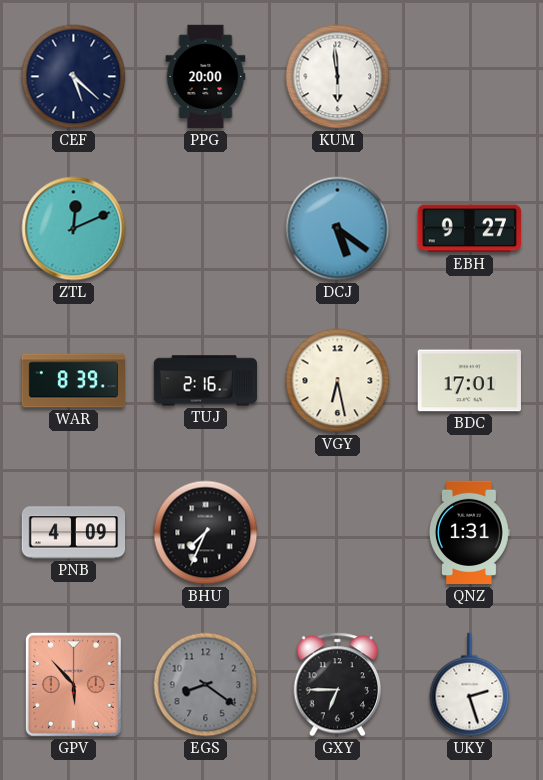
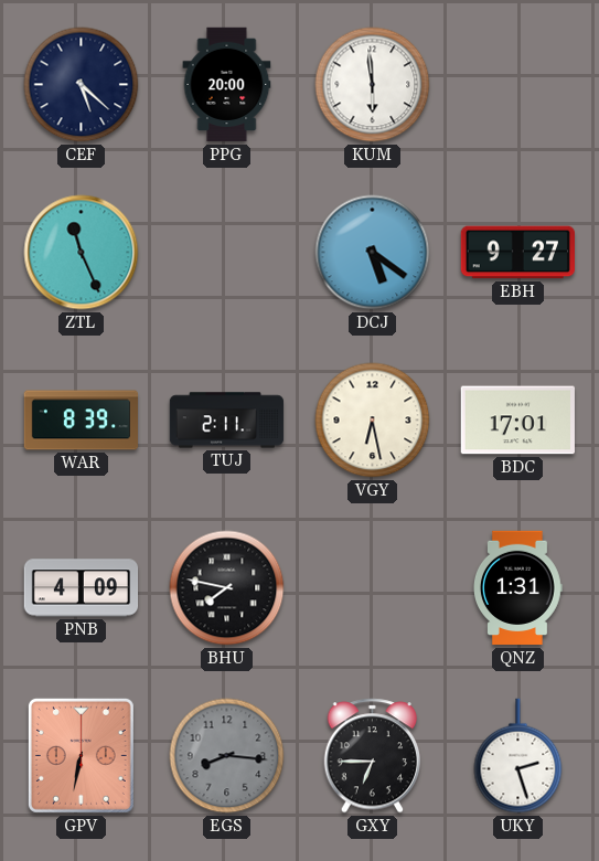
ZTL: 12:11 -> 11:26 (82, 253)
TUJ: 2:16 -> 2:11 (227, 421)
BHU: 7:34 -> 7:47 (227, 588)
GPV: 5:53 -> 6:32 (81, 755)
EGS: 8:21 -> 8:16 (227, 756)
